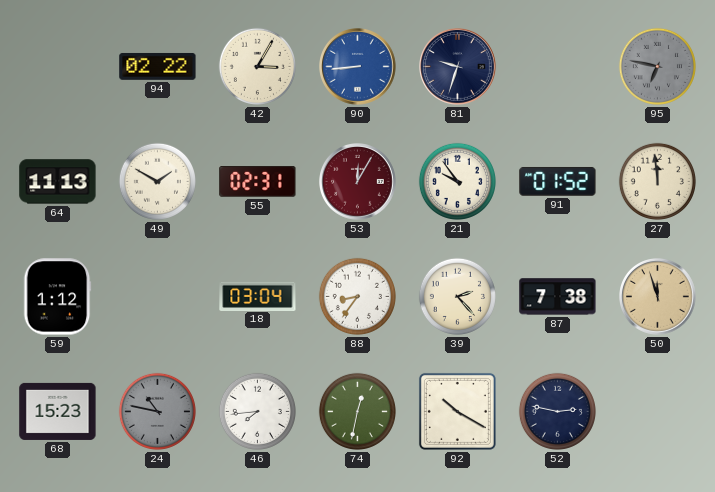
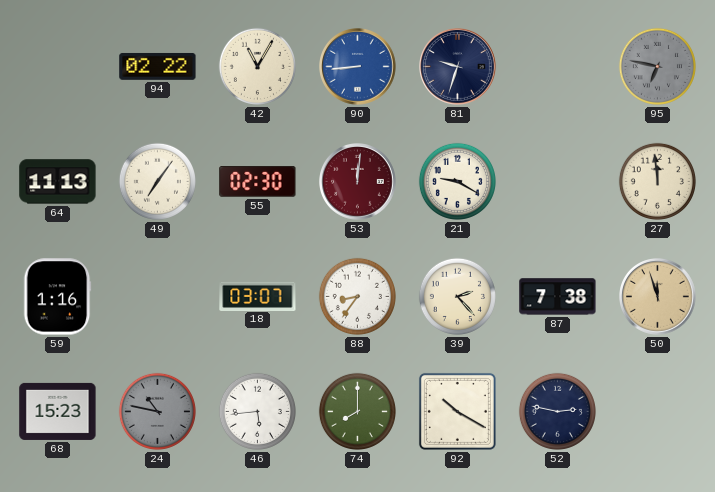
42: 3:05 -> 11:05 (257, 66)
49: 1:50 -> 7:06 (157, 181)
55: 02:31 -> 02:30 (258, 182)
53: 12:05 -> 12:01 (358, 182)
21: 9:54 -> 9:20 (457, 181)
91: 01:52 -> none (558, 181)
59: 1:12 -> 1:16 (57, 297)
18: 03:04 -> 03:07 (258, 296)
46: 7:44 -> 5:44 (257, 411)
74: 12:32 -> 8:00 (357, 411)
